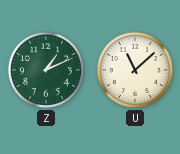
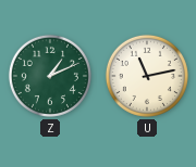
U: 11:08 -> 11:13 (147, 76)
